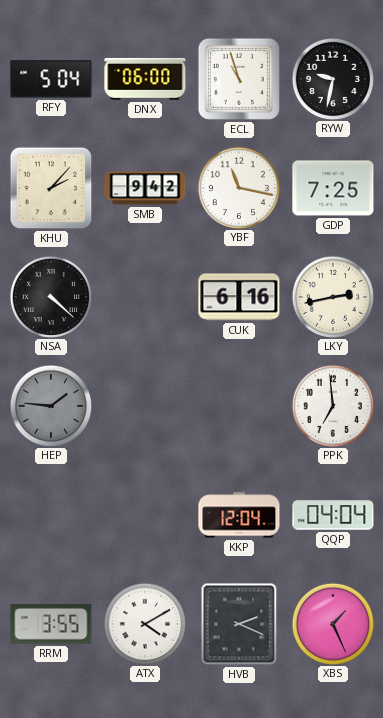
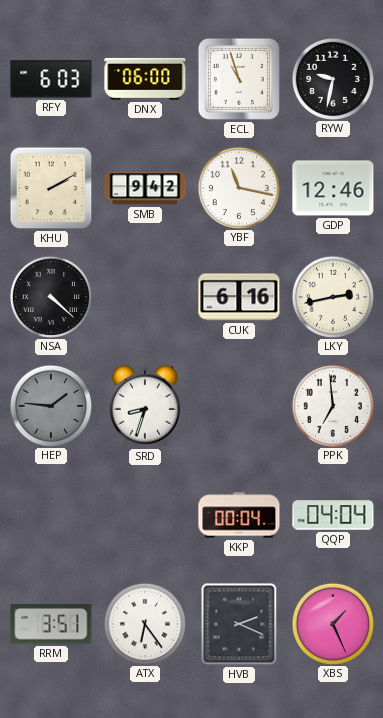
RFY: 5:04 -> 6:03 (51, 79)
KHU: 2:07 -> 2:10 (51, 188)
GDP: 7:25 -> 12:46 (333, 188)
SRD: none -> 8:33 (145, 406)
KKP: 12:04 -> 00:04 (239, 515)
RRM: 3:55 -> 3:51 (51, 625)
ATX: 4:10 -> 6:24 (144, 623)
